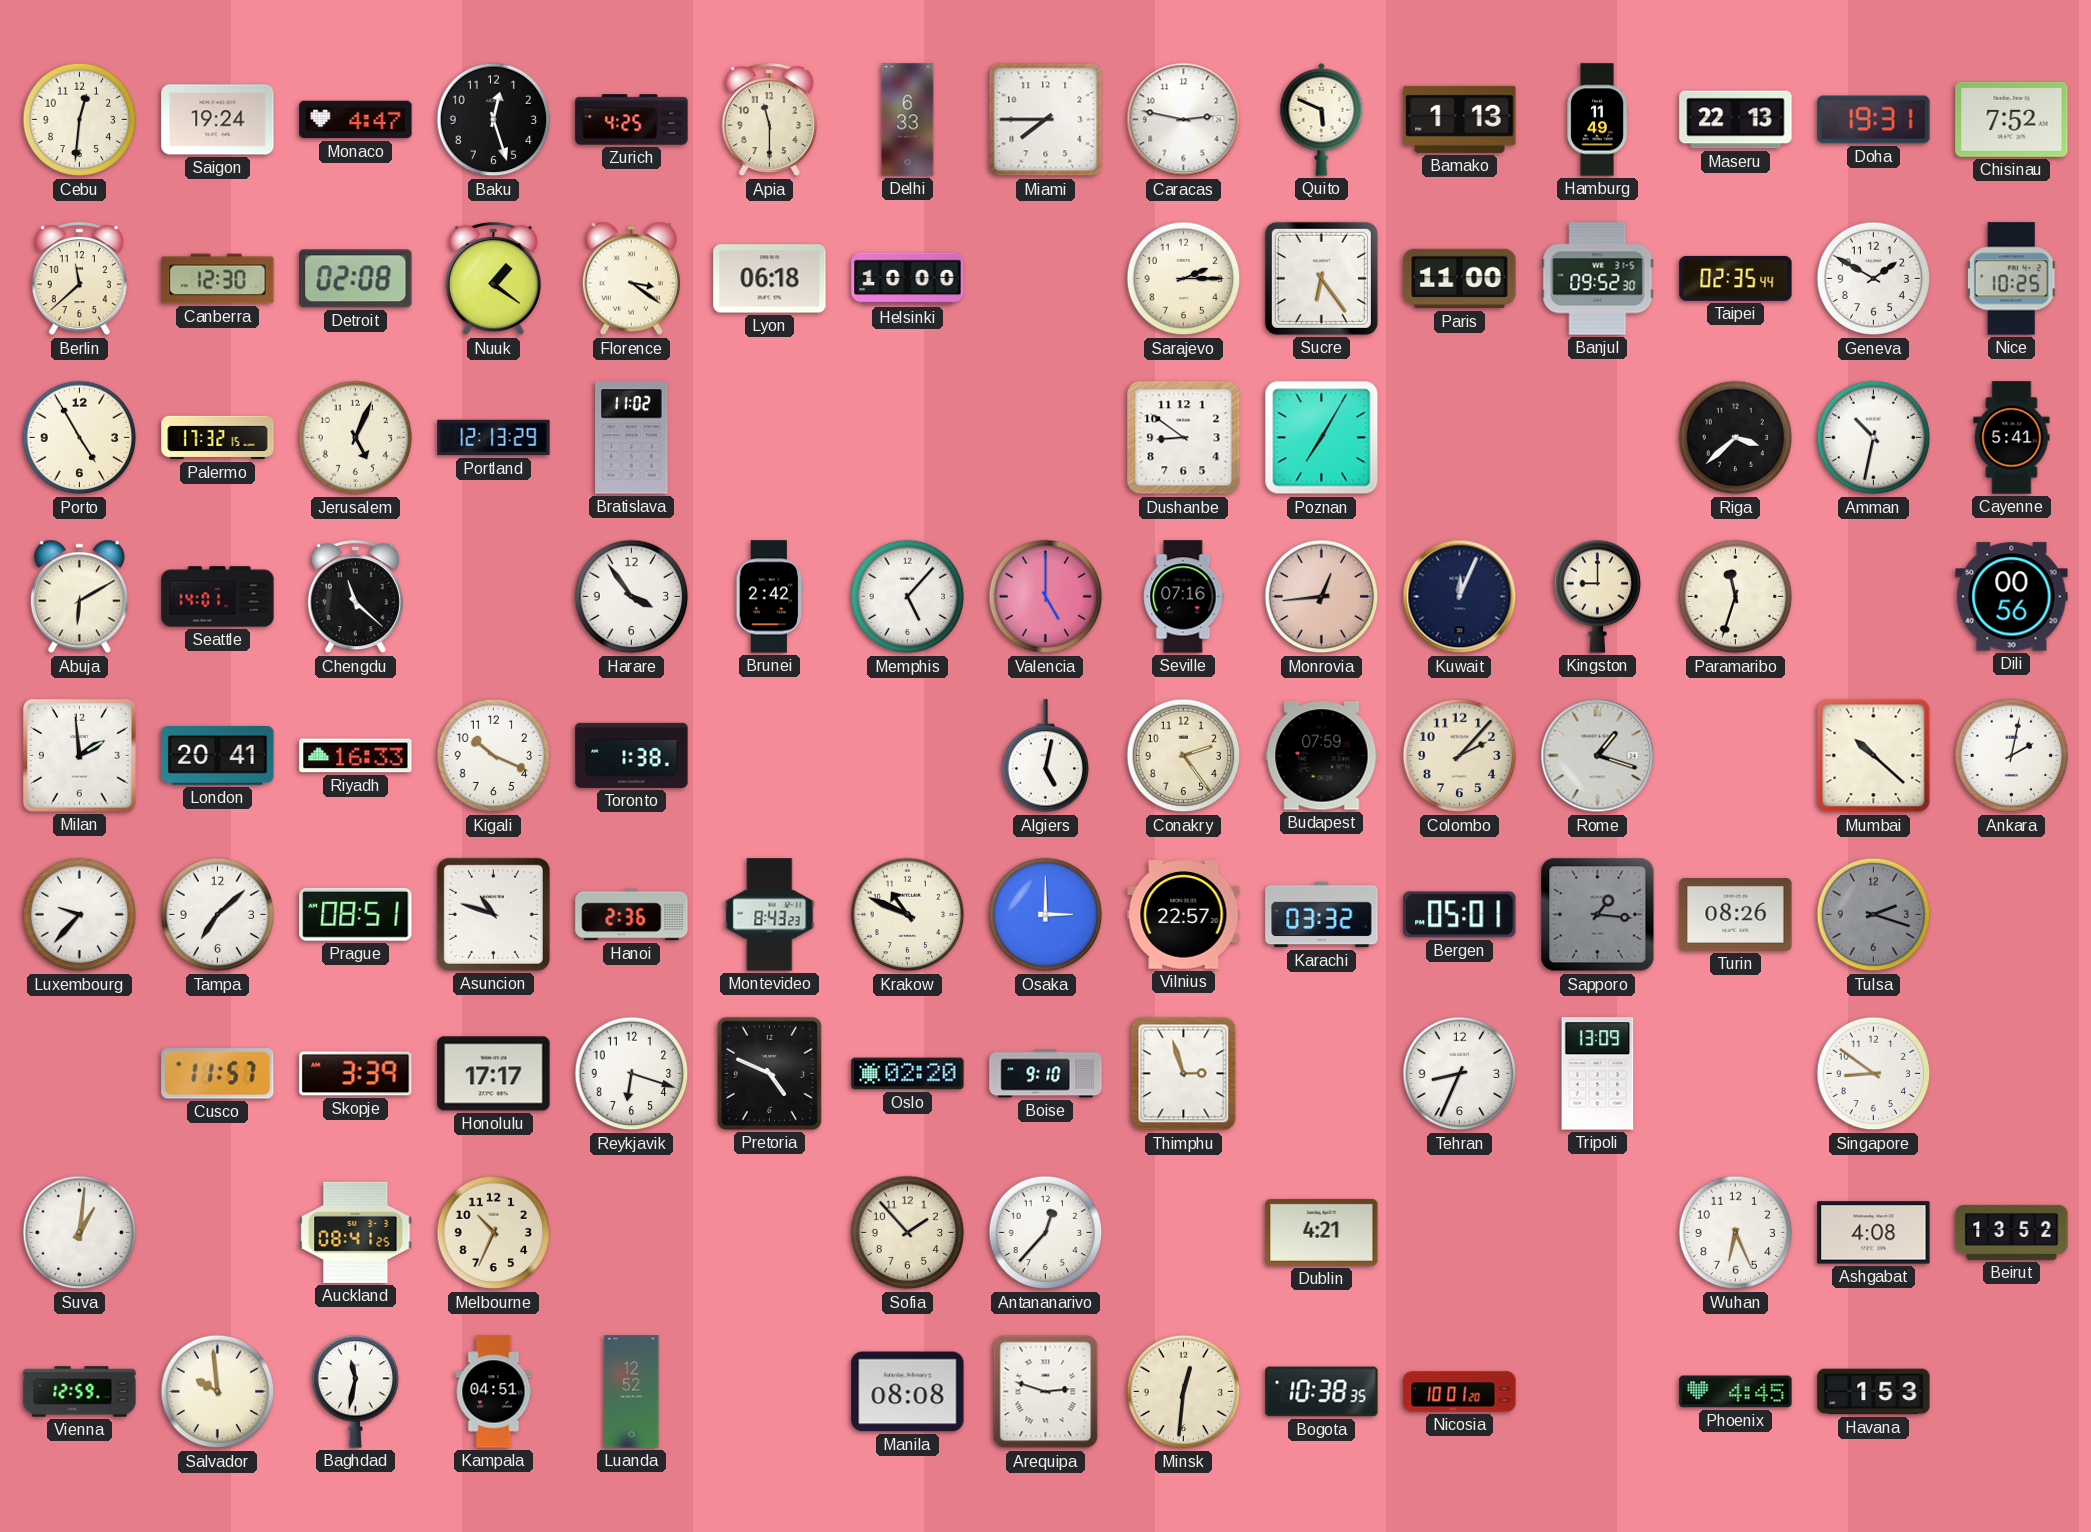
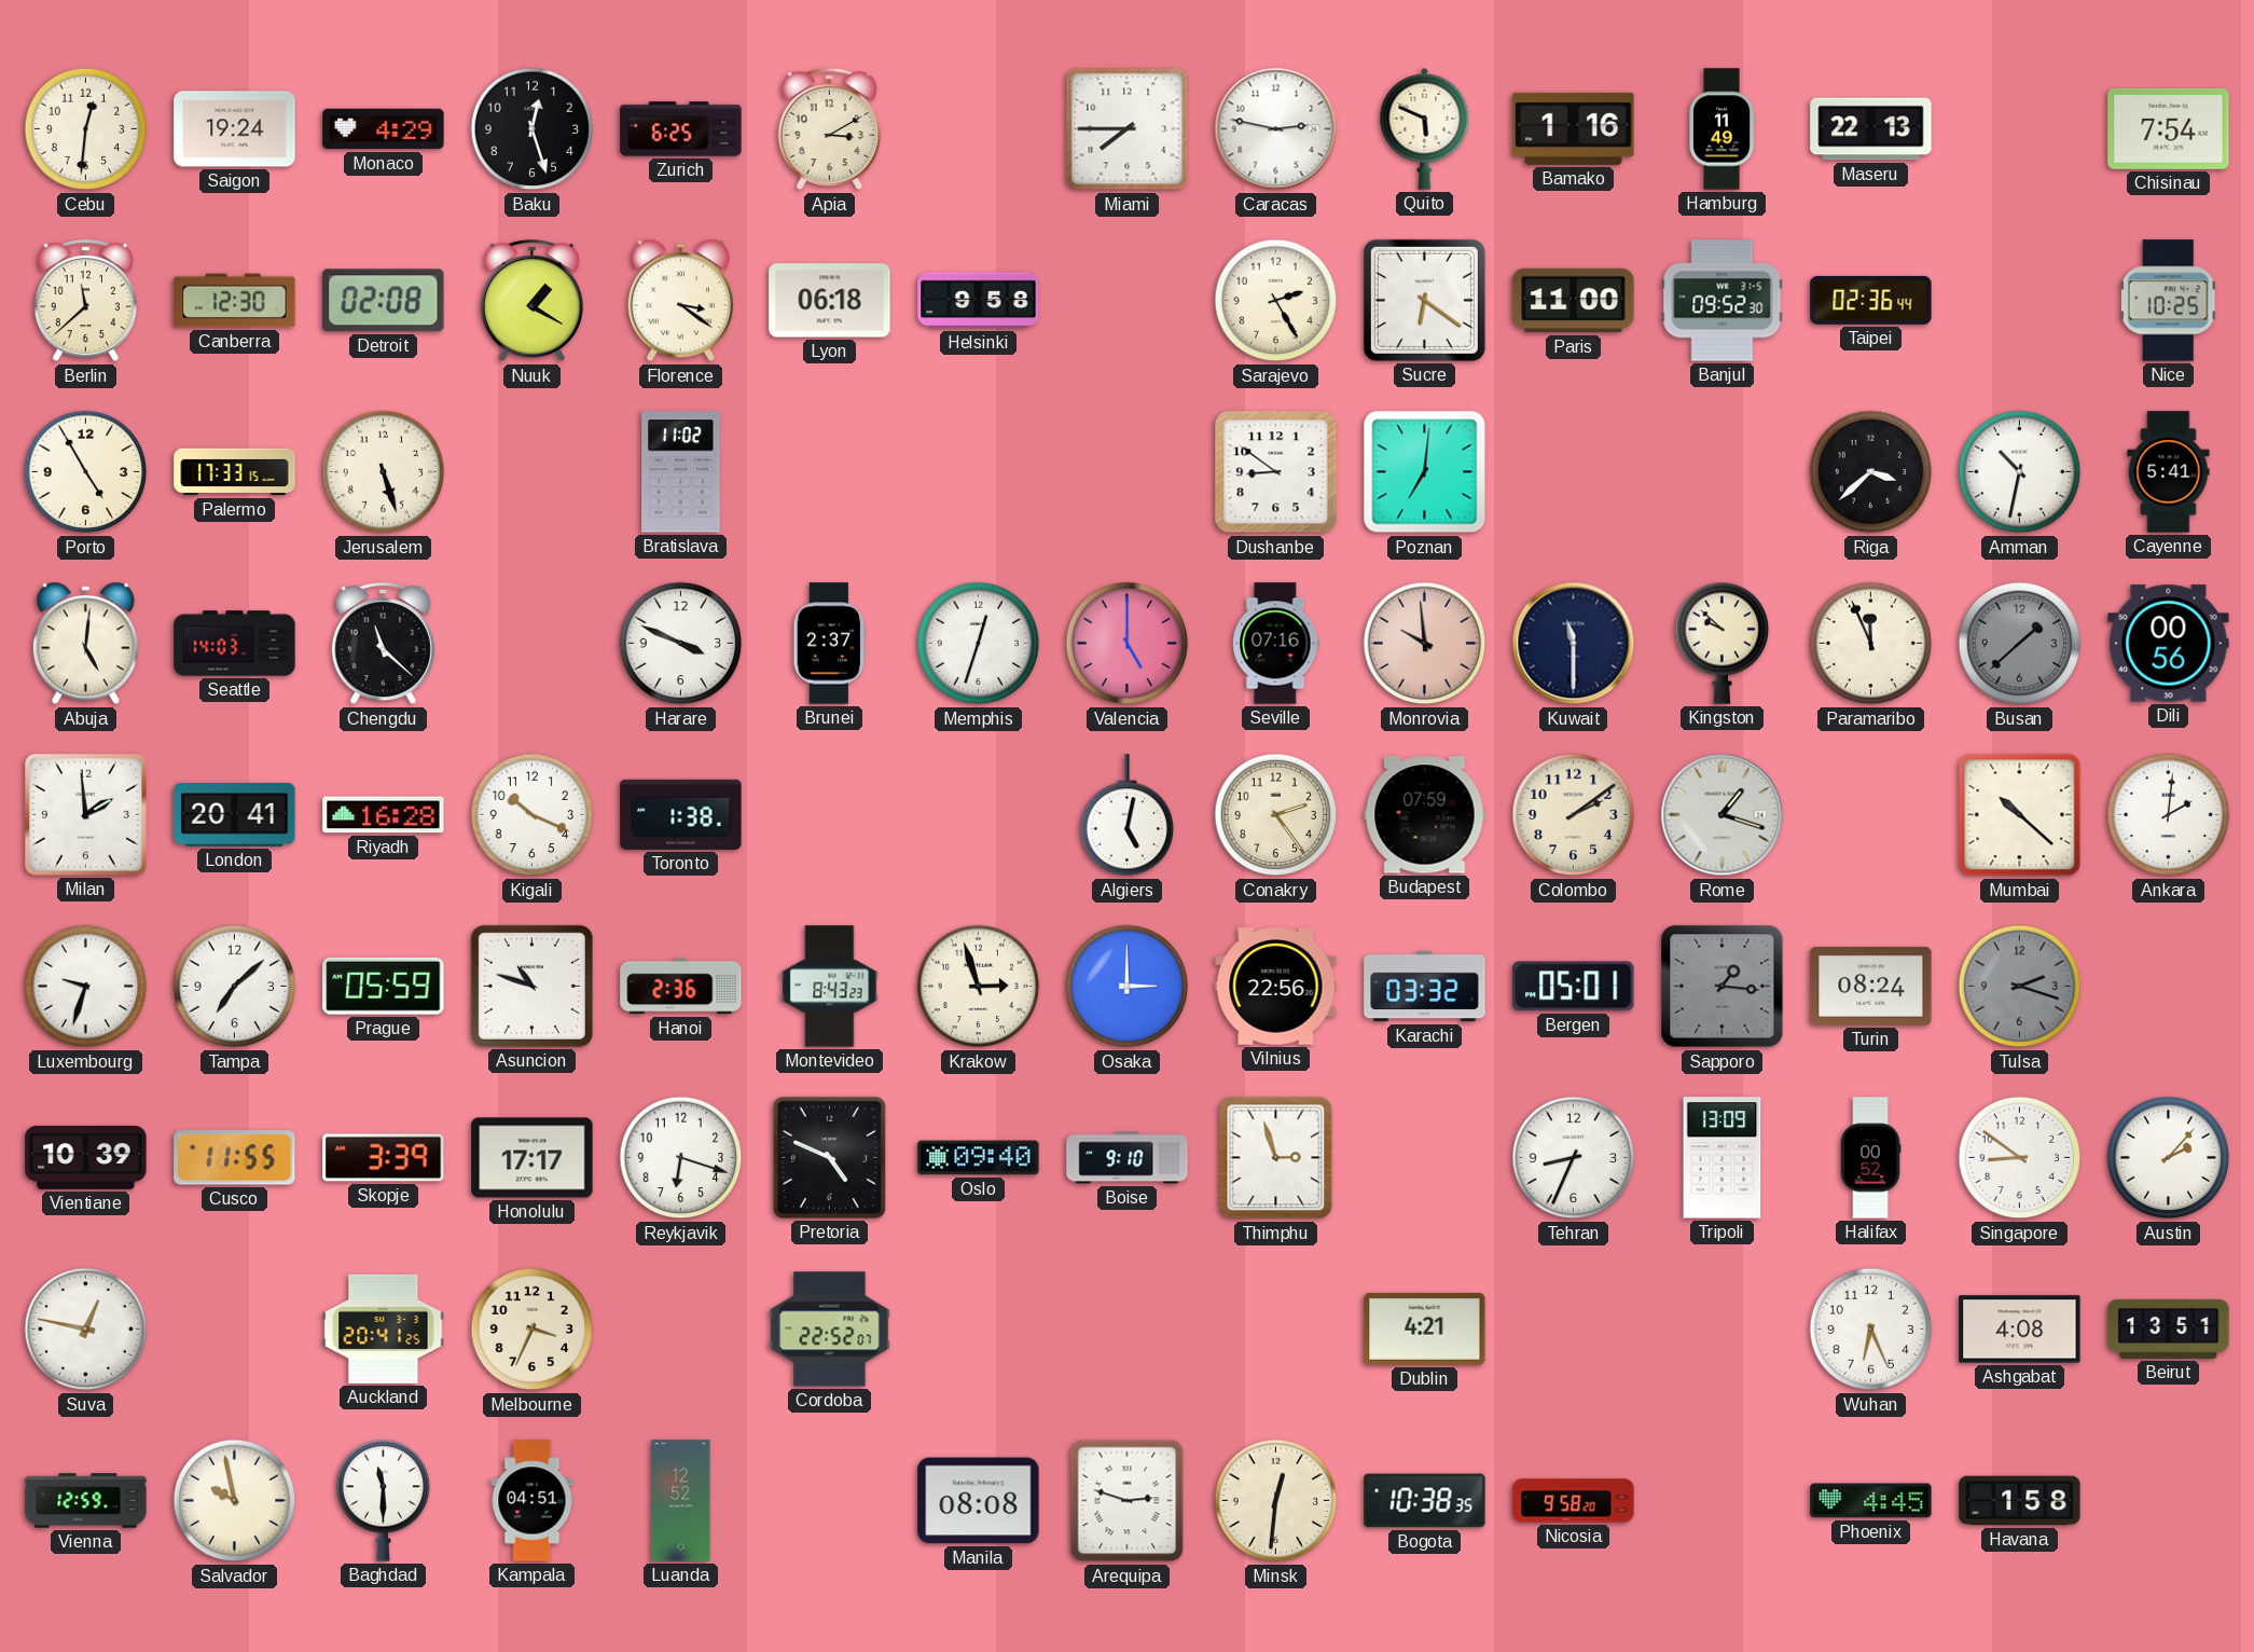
Monaco: 4:47 -> 4:29 (384, 129)
Zurich: 4:25 -> 6:25 (681, 129)
Apia: 11:30 -> 3:10 (829, 130)
Delhi: 6:33 -> none (908, 120)
Bamako: 1:13 -> 1:16 (1574, 128)
Doha: 19:31 -> none (1874, 120)
Chisinau: 7:52 -> 7:54 (2169, 128)
Nuuk: 1:21 -> 1:20 (531, 302)
Helsinki: 10:00 -> 9:58 (979, 301)
Sarajevo: 2:15 -> 2:25 (1276, 301)
Sucre: 6:24 -> 6:21 (1424, 300)
Taipei: 02:35 -> 02:36 (1871, 300)
Geneva: 1:50 -> none (1874, 279)
Palermo: 17:32 -> 17:33 (235, 472)
Jerusalem: 5:04 -> 5:27 (384, 472)
Portland: 12:13 -> none (494, 438)
Poznan: 7:05 -> 7:01 (1425, 472)
Abuja: 6:10 -> 5:01 (85, 644)
Seattle: 14:01 -> 14:03 (235, 644)
Harare: 3:54 -> 3:49 (681, 644)
Brunei: 2:42 -> 2:37 (829, 644)
Memphis: 5:07 -> 12:33 (979, 644)
Monrovia: 12:44 -> 9:59 (1425, 644)
Kuwait: 12:04 -> 11:30 (1574, 644)
Kingston: 9:00 -> 9:52 (1723, 643)
Paramaribo: 11:33 -> 11:56 (1871, 644)
Busan: none -> 1:38 (2020, 644)
Riyadh: 16:33 -> 16:28 (384, 815)
Colombo: 2:07 -> 2:09 (1574, 815)
Ankara: 2:02 -> 2:01 (2169, 815)
Luxembourg: 9:37 -> 9:33 (86, 987)
Prague: 08:51 -> 05:59 (384, 986)
Krakow: 10:49 -> 2:57 (979, 987)
Vilnius: 22:57 -> 22:56 (1276, 987)
Turin: 08:26 -> 08:24 (1871, 987)
Vientiane: none -> 10:39 (86, 1157)
Cusco: 11:57 -> 11:55 (235, 1158)
Oslo: 02:20 -> 09:40 (979, 1158)
Halifax: none -> 00:52 (1870, 1158)
Austin: none -> 2:07 (2169, 1158)
Suva: 1:01 -> 12:47 (86, 1330)
Auckland: 08:41 -> 20:41 (384, 1329)
Melbourne: 10:34 -> 3:34 (533, 1330)
Cordoba: none -> 22:52 (830, 1330)
Sofia: 1:53 -> none (908, 1233)
Antananarivo: 12:37 -> none (1046, 1233)
Beirut: 13:52 -> 13:51 (2169, 1329)
Salvador: 9:59 -> 9:58 (235, 1501)
Baghdad: 11:32 -> 11:30 (384, 1500)
Nicosia: 10:01 -> 9:58 (1574, 1501)
Havana: 1:53 -> 1:58 (2020, 1501)
